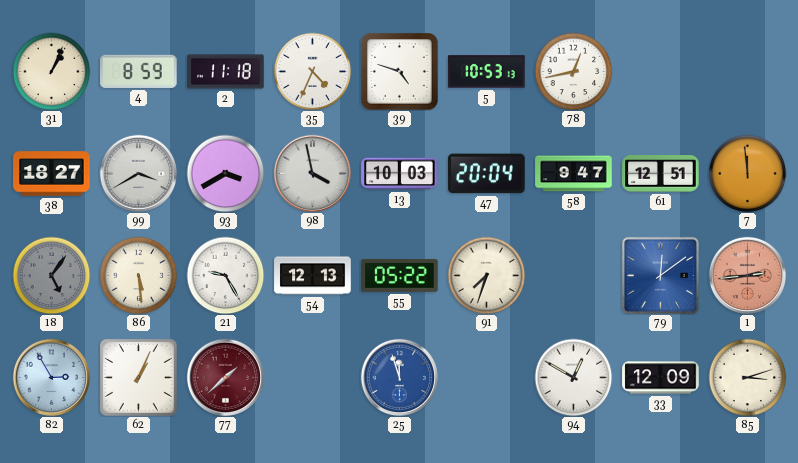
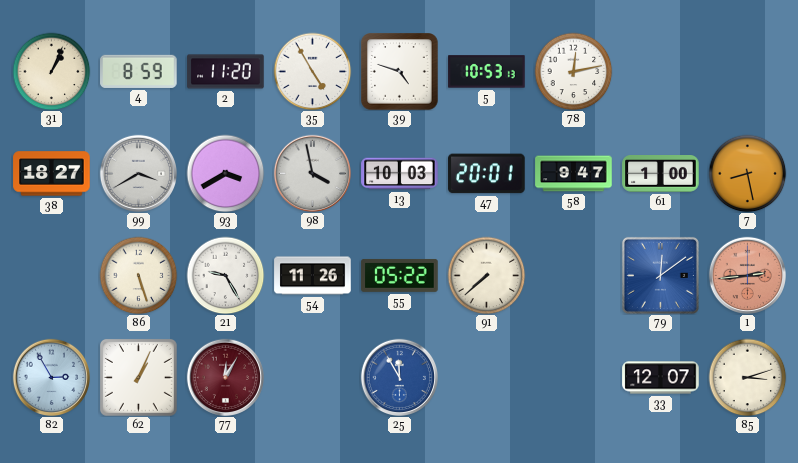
2: 11:18 -> 11:20 (226, 72)
35: 4:34 -> 4:55 (312, 71)
78: 12:43 -> 12:13 (573, 71)
47: 20:04 -> 20:01 (487, 174)
61: 12:51 -> 1:00 (661, 174)
7: 11:59 -> 8:28 (747, 173)
18: 5:06 -> none (51, 275)
86: 5:29 -> 5:27 (138, 275)
54: 12:13 -> 11:26 (313, 276)
91: 7:33 -> 7:38 (486, 275)
77: 1:38 -> 12:05 (225, 377)
25: 11:57 -> 11:55 (399, 377)
94: 12:50 -> none (573, 377)
33: 12:09 -> 12:07 (661, 378)
